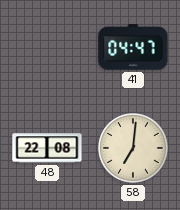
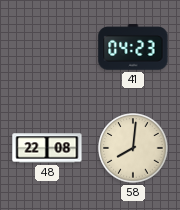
41: 04:47 -> 04:23 (133, 47)
58: 7:01 -> 8:01 (133, 148)
